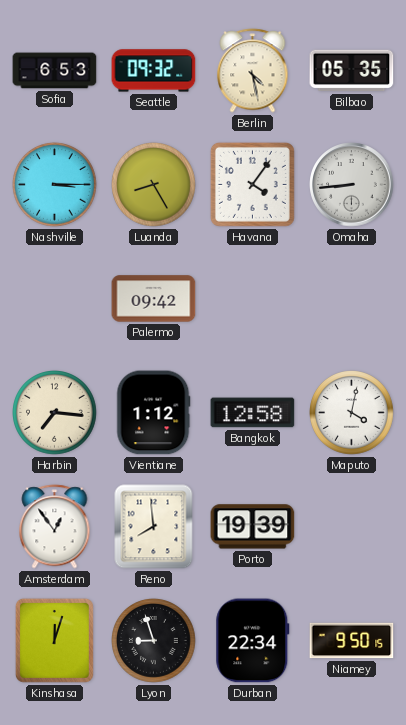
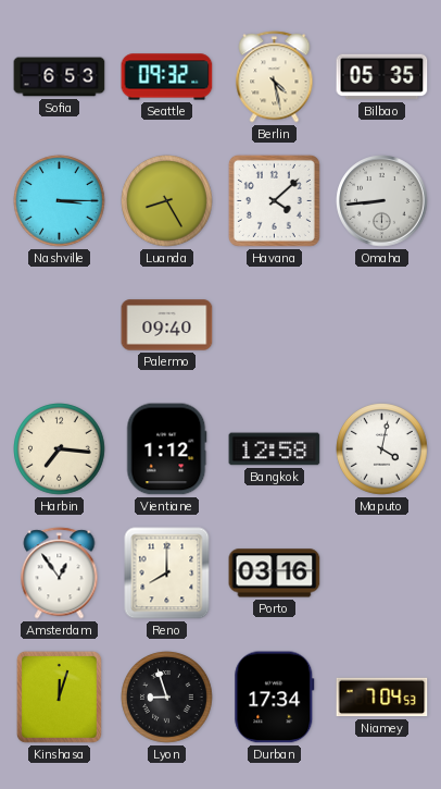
Havana: 4:06 -> 4:08 (274, 200)
Palermo: 09:42 -> 09:40 (167, 325)
Reno: 7:59 -> 8:00 (167, 574)
Porto: 19:39 -> 03:16 (275, 574)
Durban: 22:34 -> 17:34 (275, 698)
Niamey: 9:50 -> 7:04 (382, 698)
